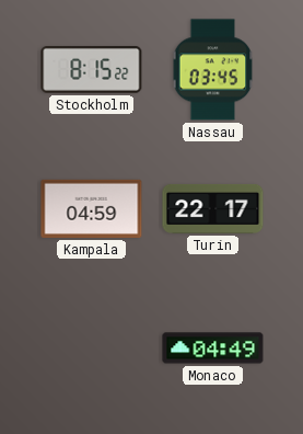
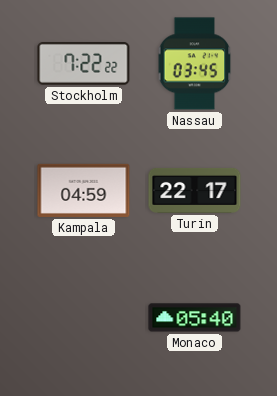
Stockholm: 8:15 -> 7:22 (84, 64)
Monaco: 04:49 -> 05:40 (195, 318)
